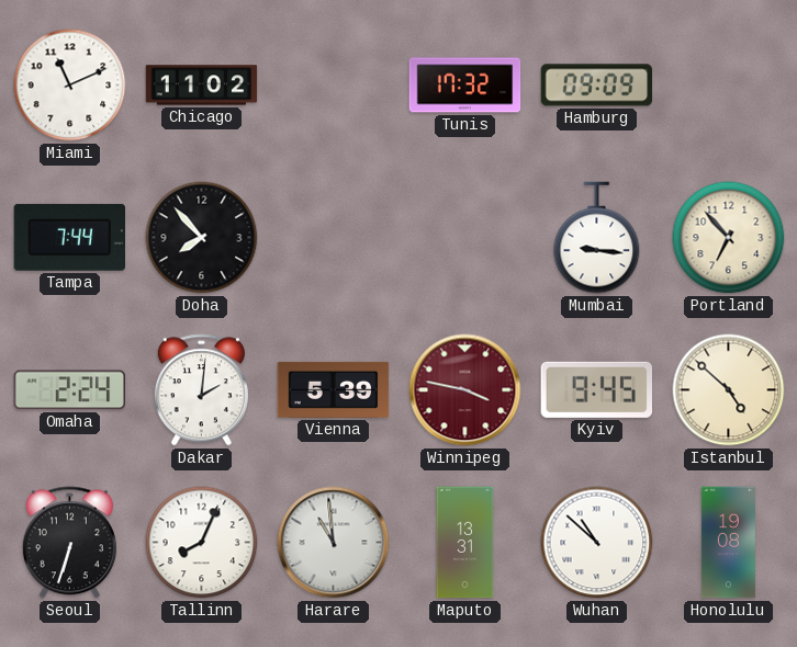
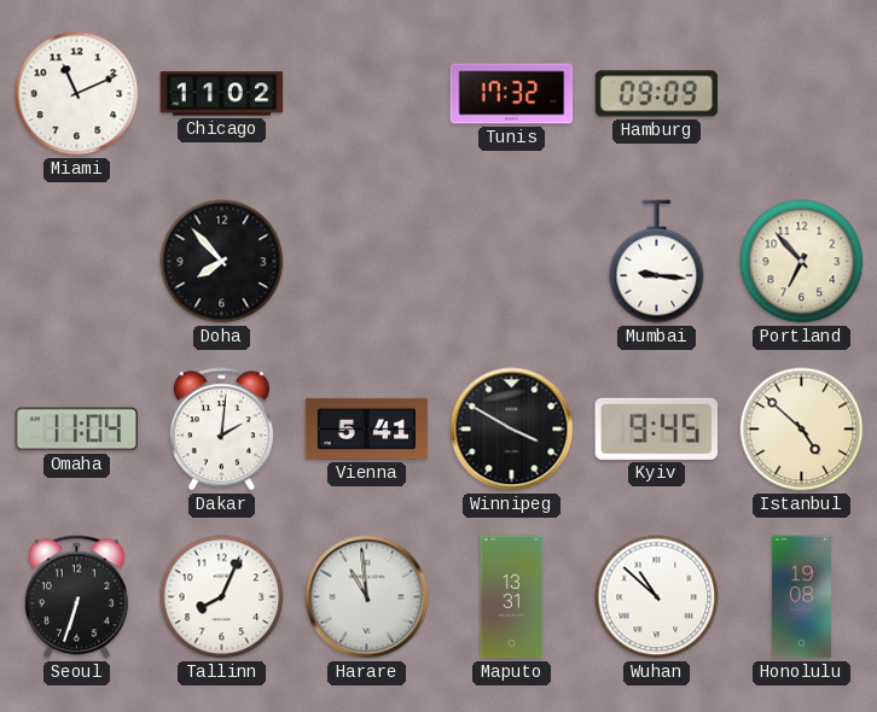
Tampa: 7:44 -> none (69, 237)
Omaha: 2:24 -> 11:04 (77, 430)
Vienna: 5:39 -> 5:41 (367, 428)
Winnipeg: 3:47 -> 3:50 (512, 430)
Winnipeg dial: burgundy -> black (512, 430)
